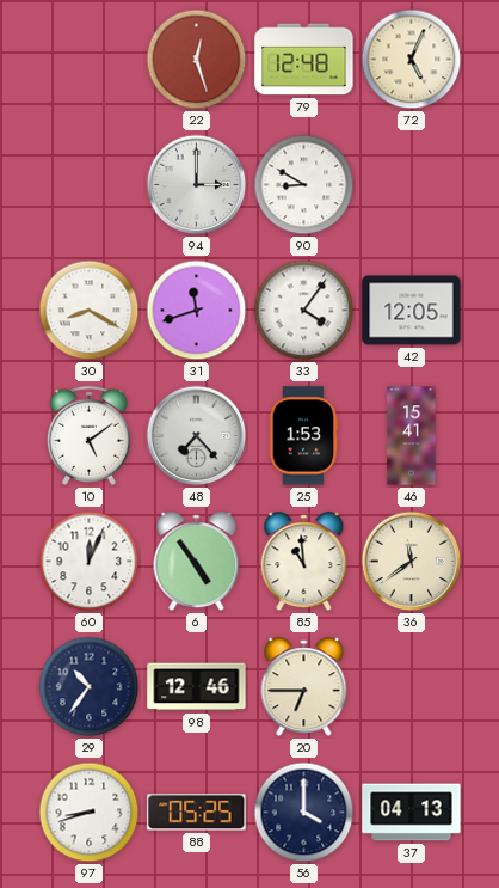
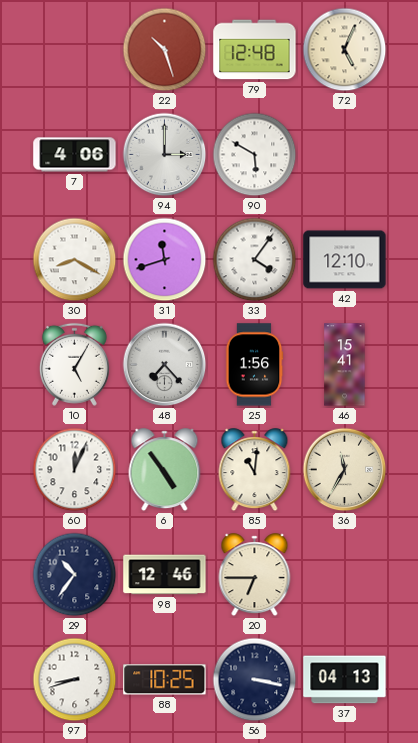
22: 12:27 -> 10:27 (165, 50)
7: none -> 4:06 (75, 155)
90: 8:50 -> 5:50 (255, 155)
42: 12:05 -> 12:10 (345, 260)
10: 5:09 -> 5:05 (74, 364)
25: 1:53 -> 1:56 (254, 365)
85: 10:59 -> 11:01 (255, 470)
36: 11:39 -> 11:35 (345, 470)
88: 05:25 -> 10:25 (165, 680)
56: 4:00 -> 3:17 (255, 680)
